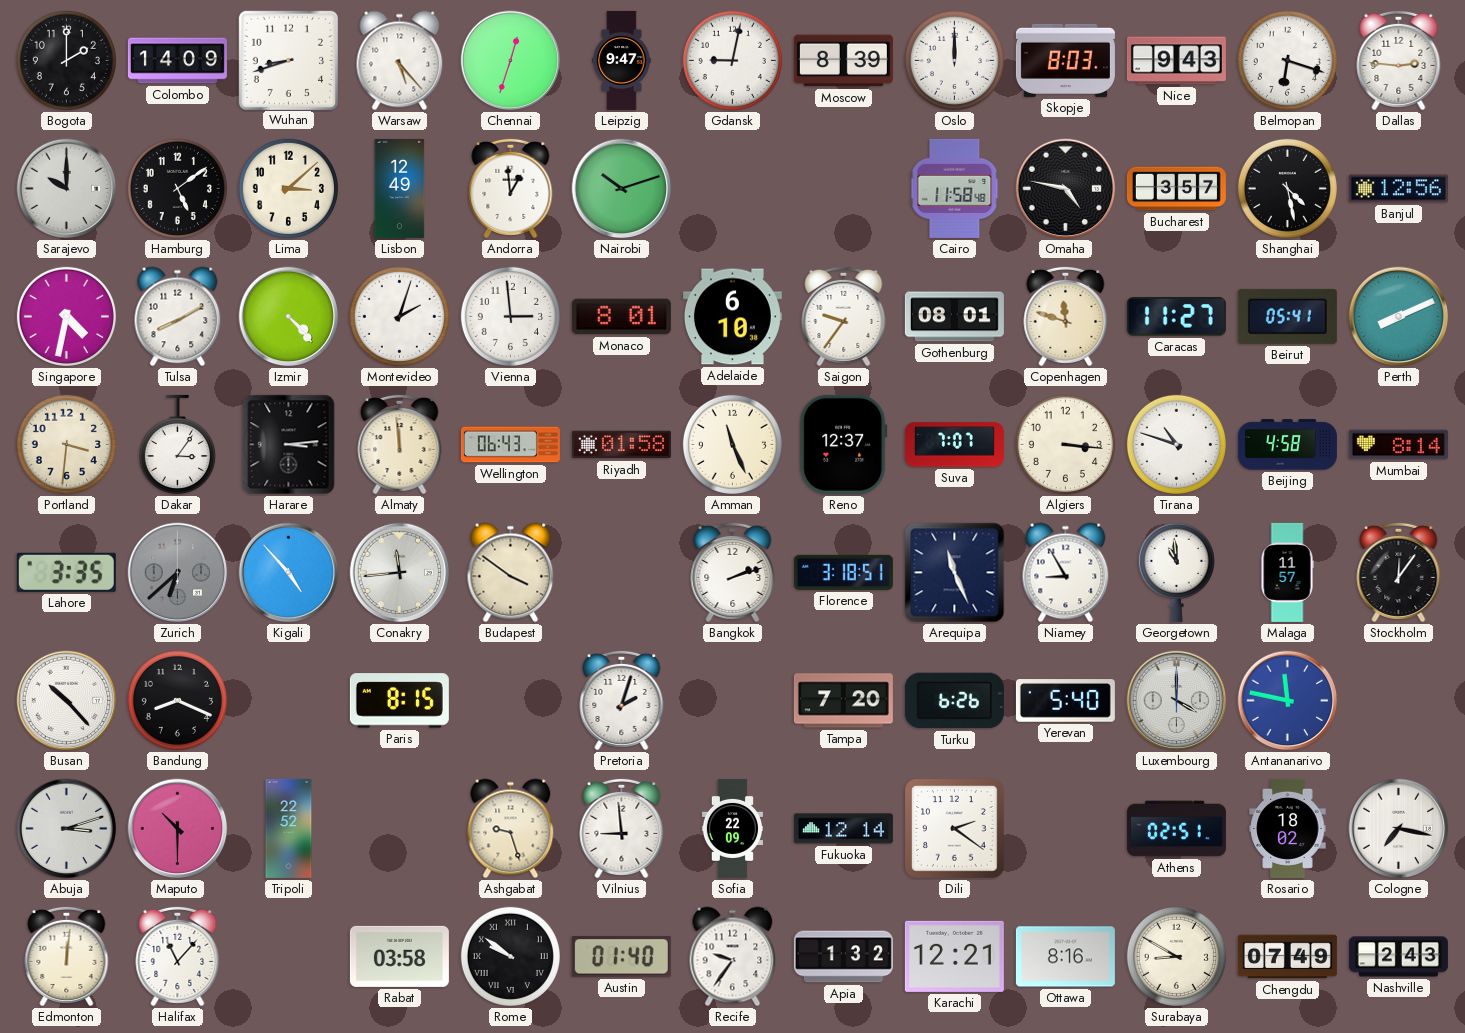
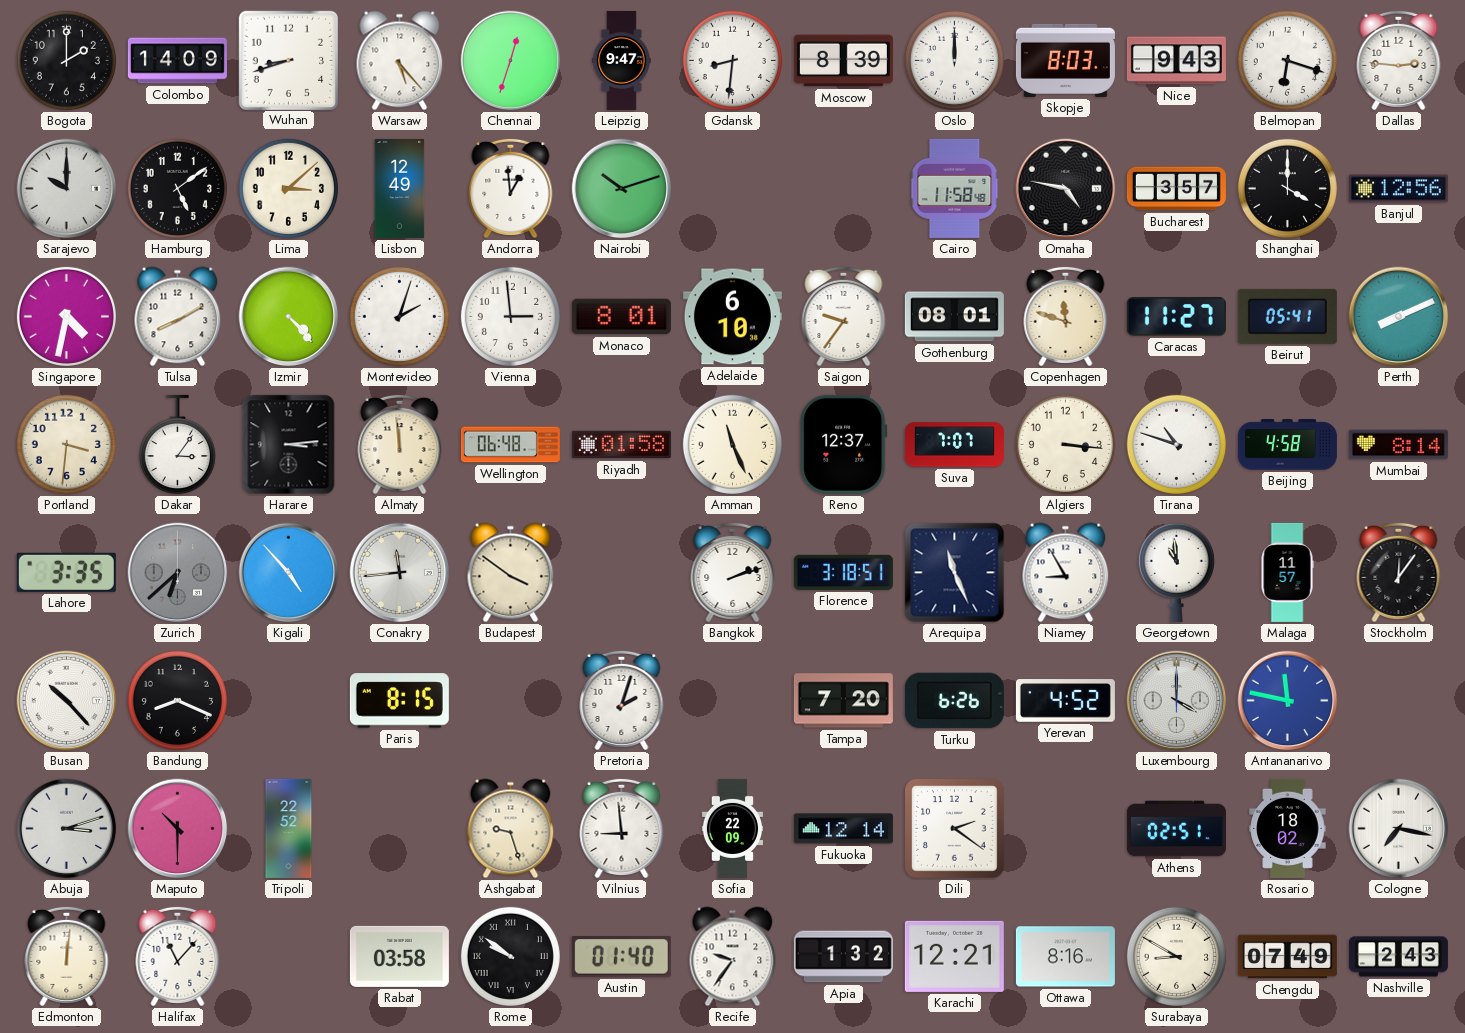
Gdansk: 9:02 -> 8:31 (732, 60)
Shanghai: 4:28 -> 4:00 (1287, 188)
Wellington: 06:43 -> 06:48 (510, 445)
Yerevan: 5:40 -> 4:52 (1065, 701)
